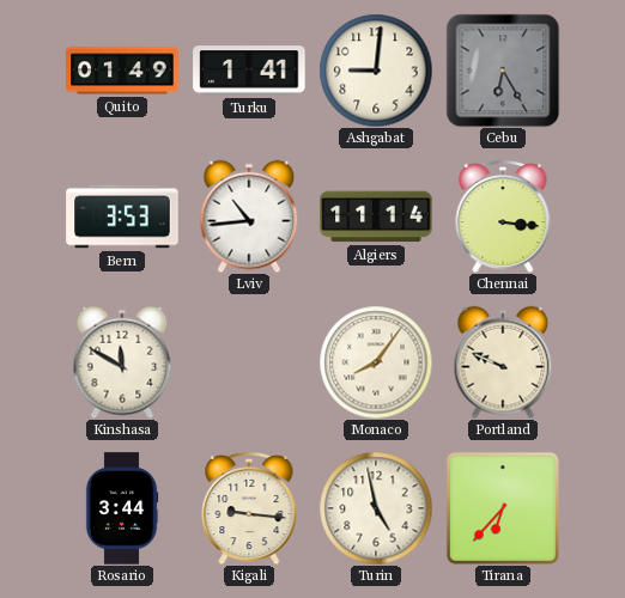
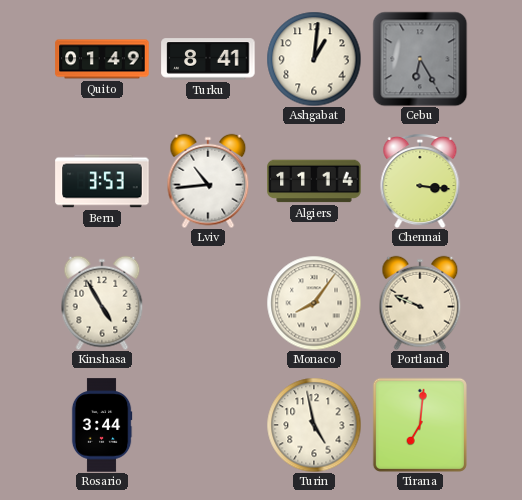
Turku: 1:41 -> 8:41 (208, 59)
Ashgabat: 9:01 -> 1:01 (314, 59)
Kinshasa: 11:50 -> 4:55 (102, 303)
Kigali: 9:16 -> none (249, 508)
Tirana: 6:37 -> 7:01 (420, 425)
